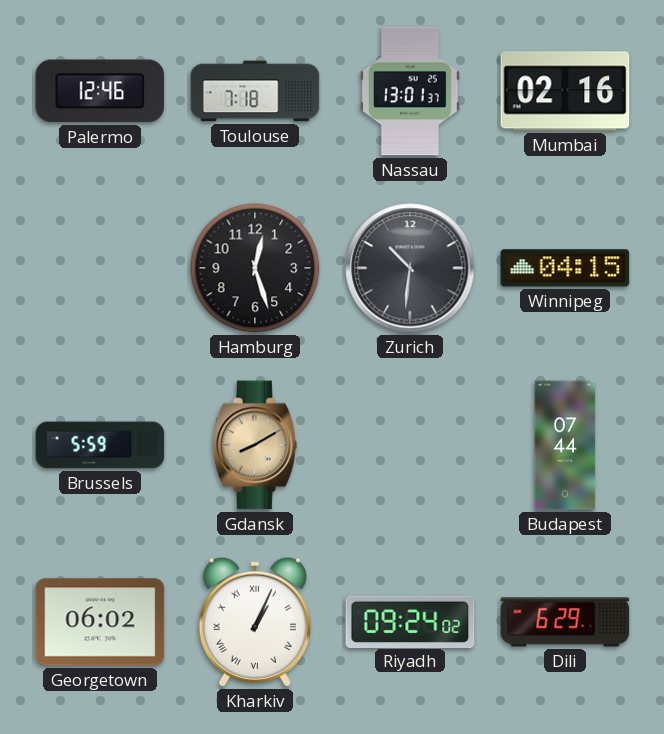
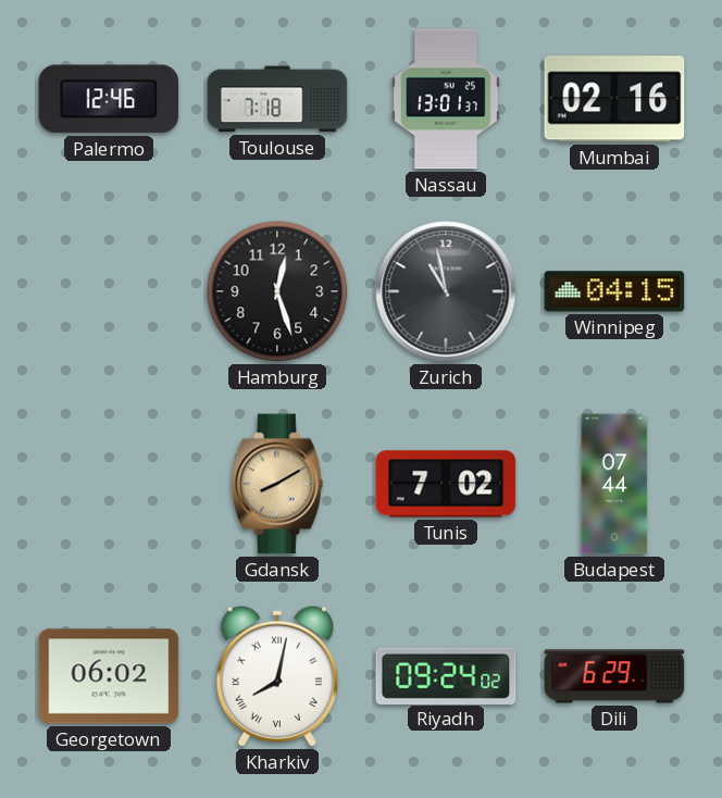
Zurich: 10:31 -> 10:58 (446, 291)
Brussels: 5:59 -> none (100, 445)
Tunis: none -> 7:02 (446, 484)
Kharkiv: 1:04 -> 8:02 (277, 676)
